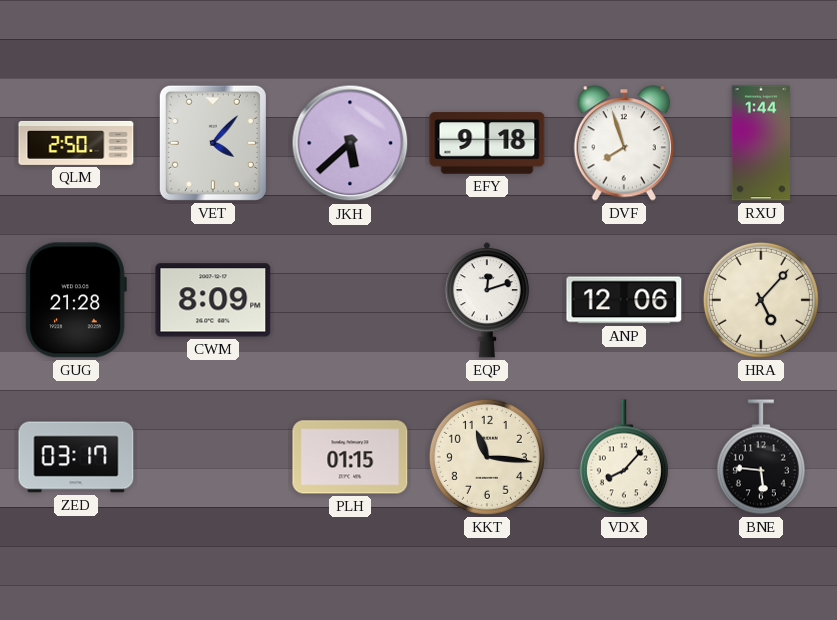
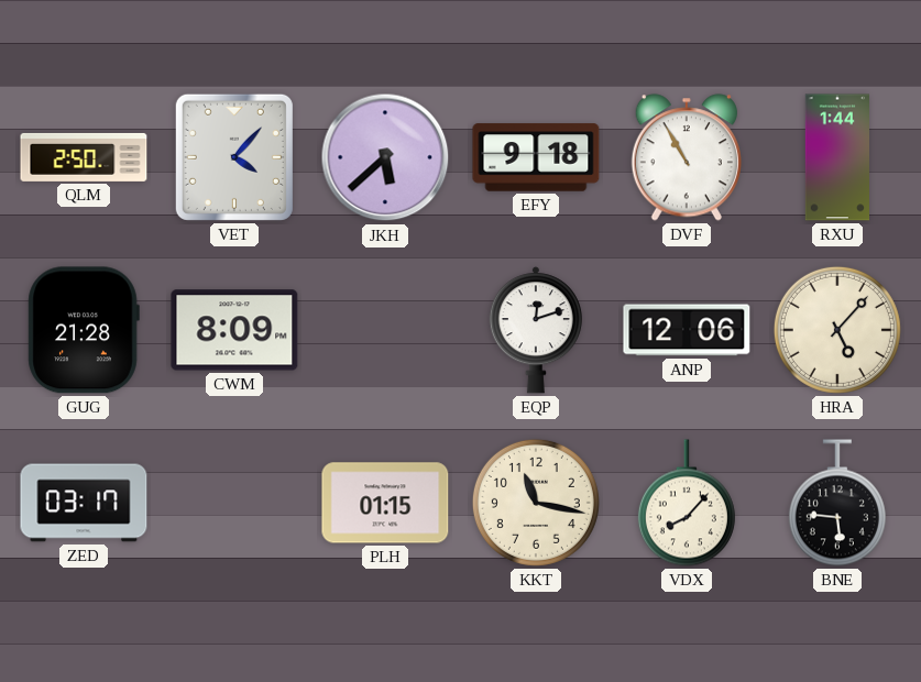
DVF: 7:57 -> 10:55 (687, 157)
KKT: 11:16 -> 11:17 (536, 503)
